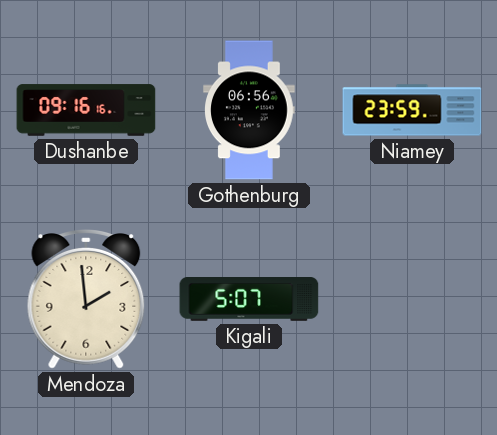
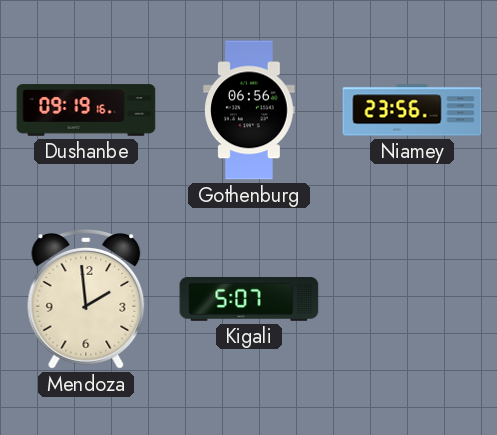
Dushanbe: 09:16 -> 09:19 (86, 110)
Niamey: 23:59 -> 23:56 (412, 110)
